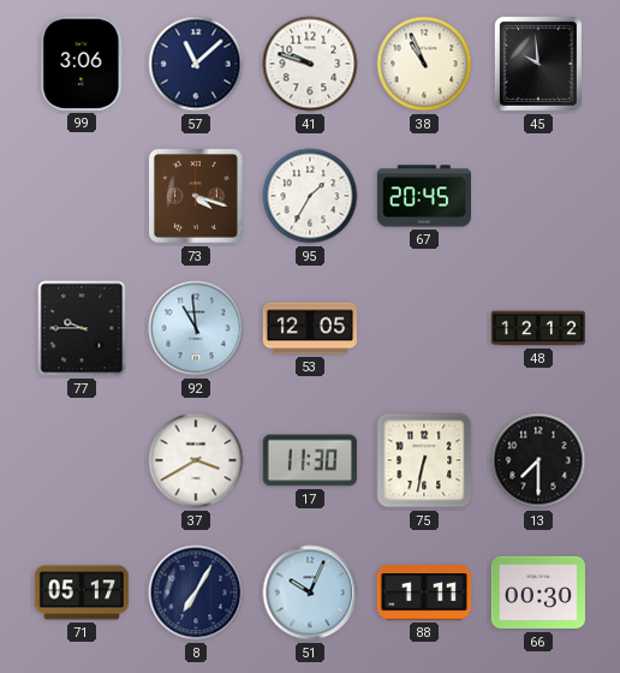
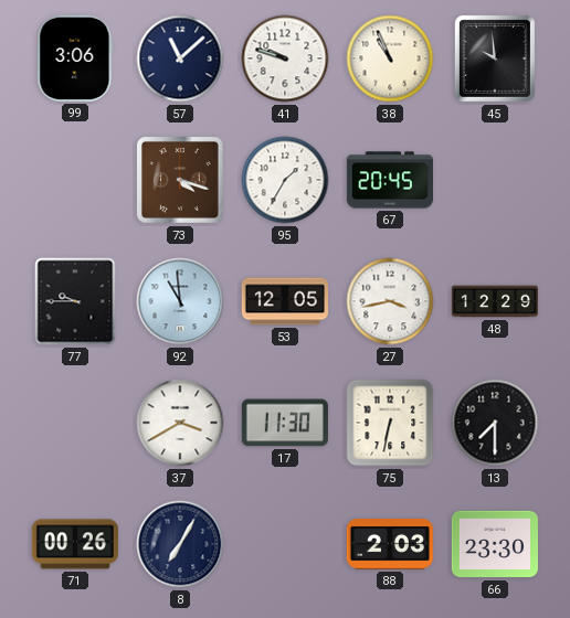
27: none -> 3:43 (390, 301)
48: 12:12 -> 12:29 (495, 301)
71: 05:17 -> 00:26 (75, 544)
51: 10:04 -> none (310, 592)
88: 1:11 -> 2:03 (390, 544)
66: 00:30 -> 23:30 (495, 544)
